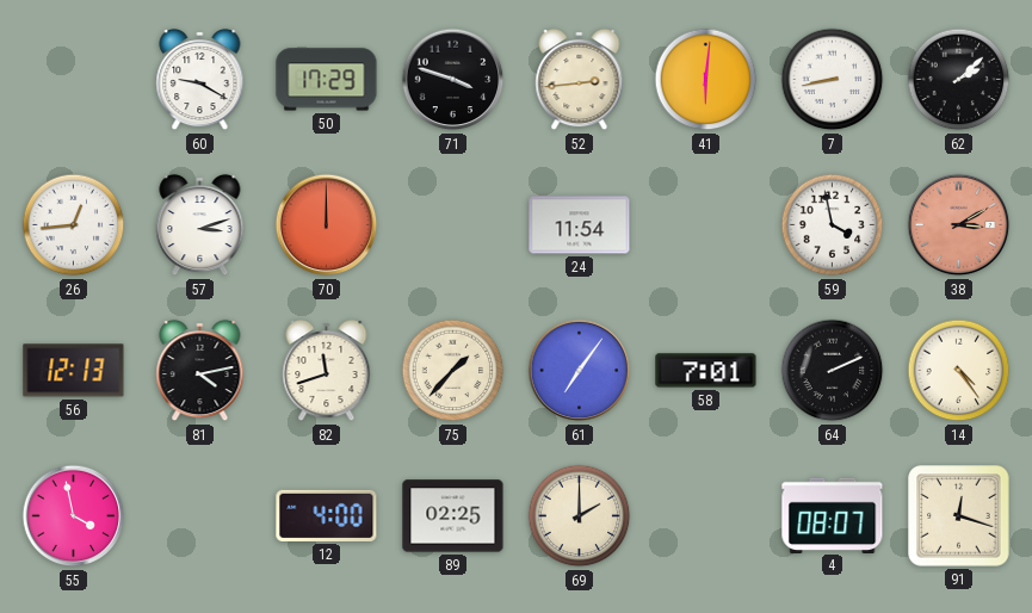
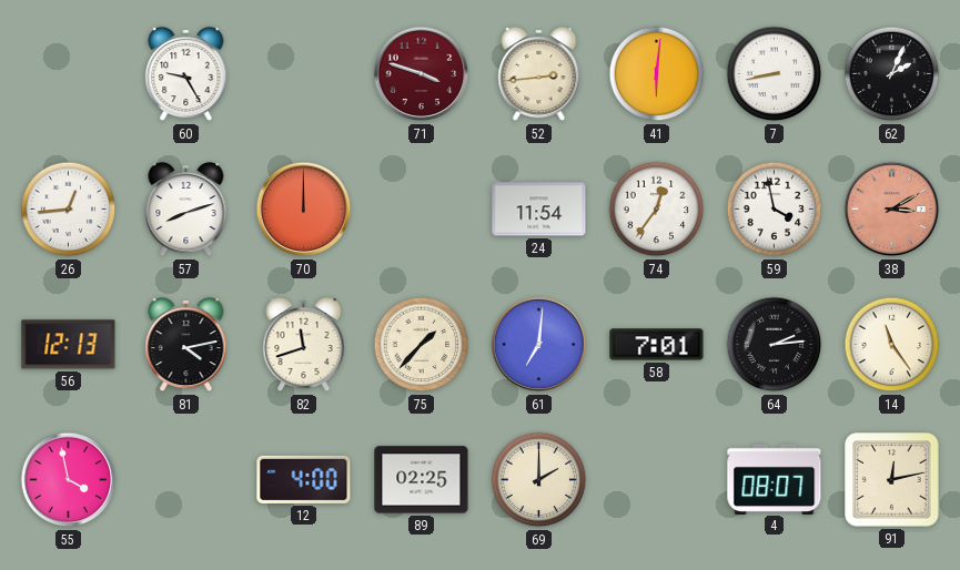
60: 9:20 -> 9:25 (186, 74)
50: 17:29 -> none (327, 80)
71 dial: black -> burgundy (422, 74)
62: 2:08 -> 2:04 (892, 74)
57: 3:12 -> 8:12 (186, 210)
74: none -> 12:36 (657, 210)
61: 7:06 -> 7:01 (539, 345)
64: 2:11 -> 2:14 (775, 345)
14: 4:24 -> 11:24 (892, 345)
91: 12:18 -> 12:13 (892, 480)
